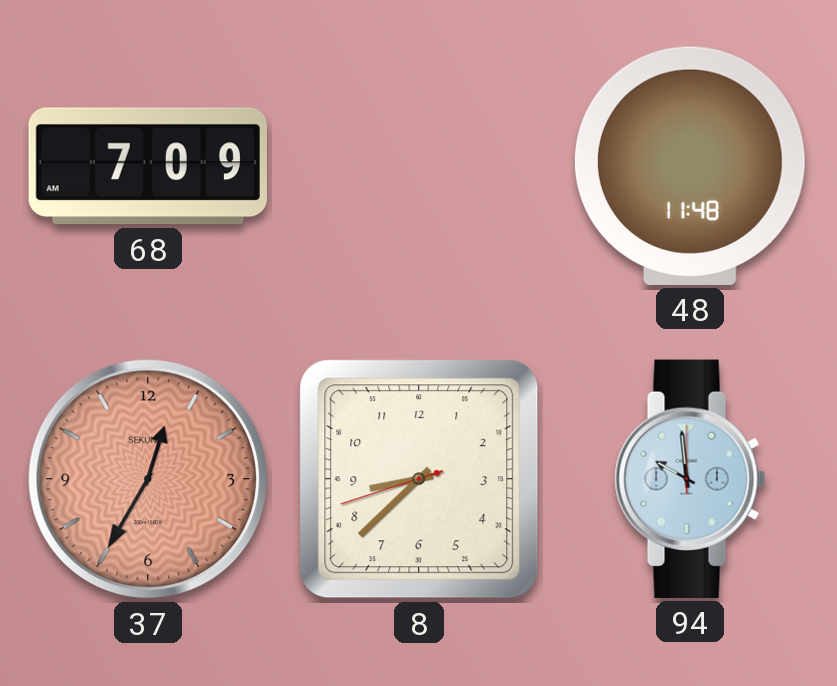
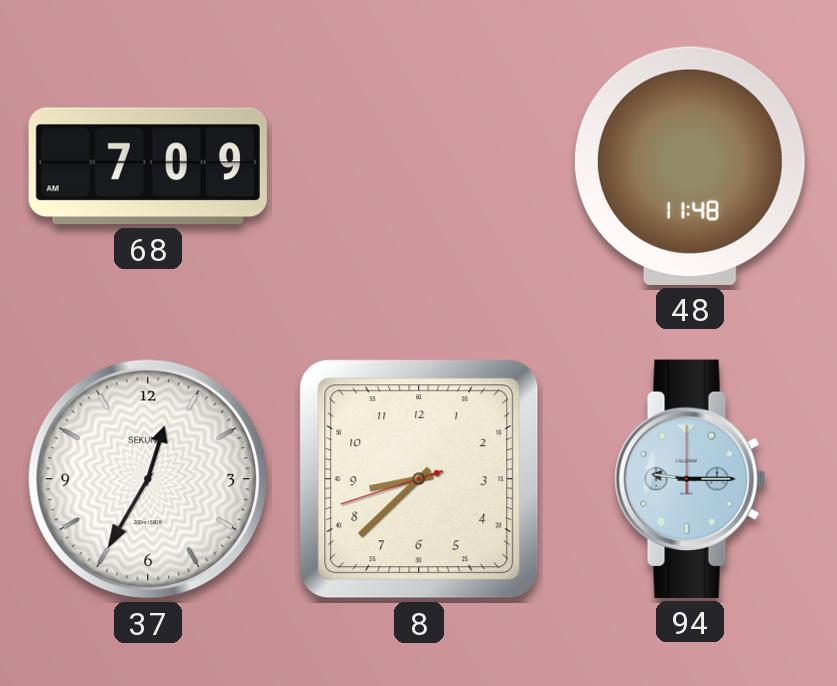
37 dial: salmon -> white (148, 479)
94: 9:59 -> 9:15 (690, 479)
